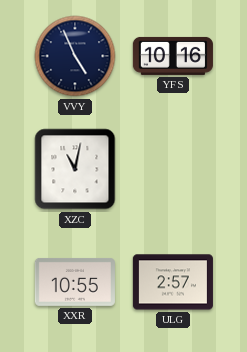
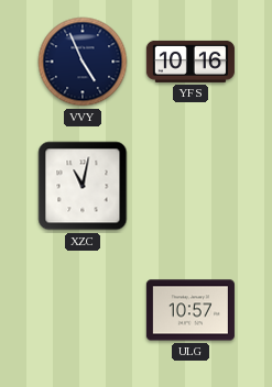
XXR: 10:55 -> none (75, 282)
ULG: 2:57 -> 10:57 (191, 310)
